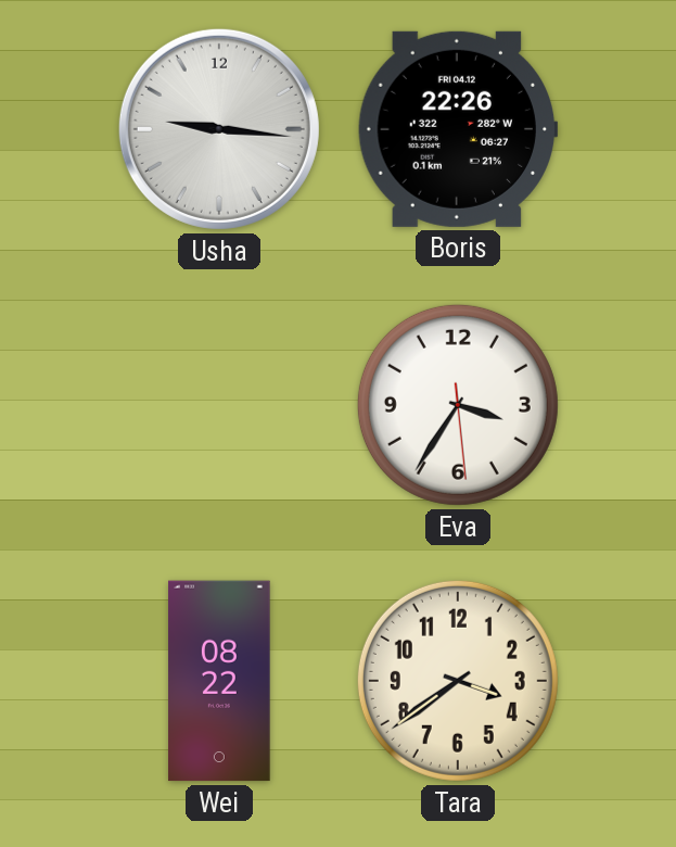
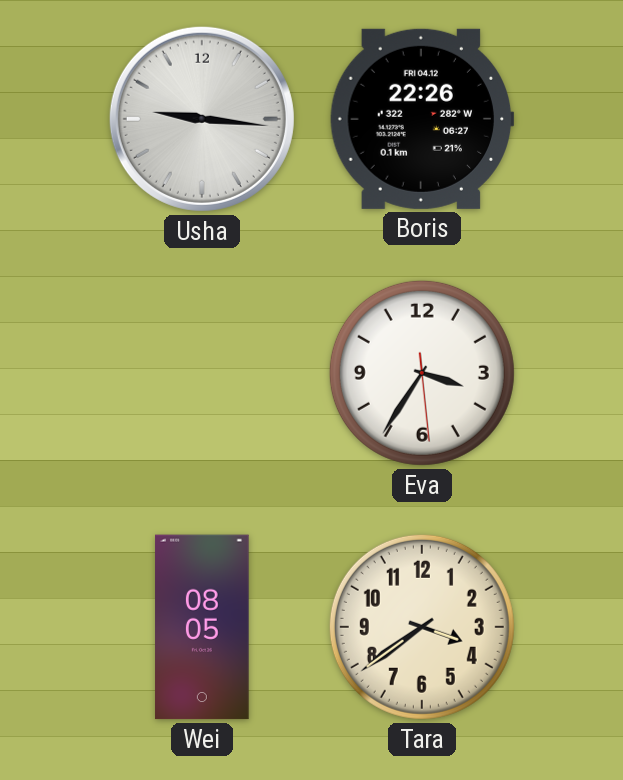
Wei: 08:22 -> 08:05 (202, 627)
